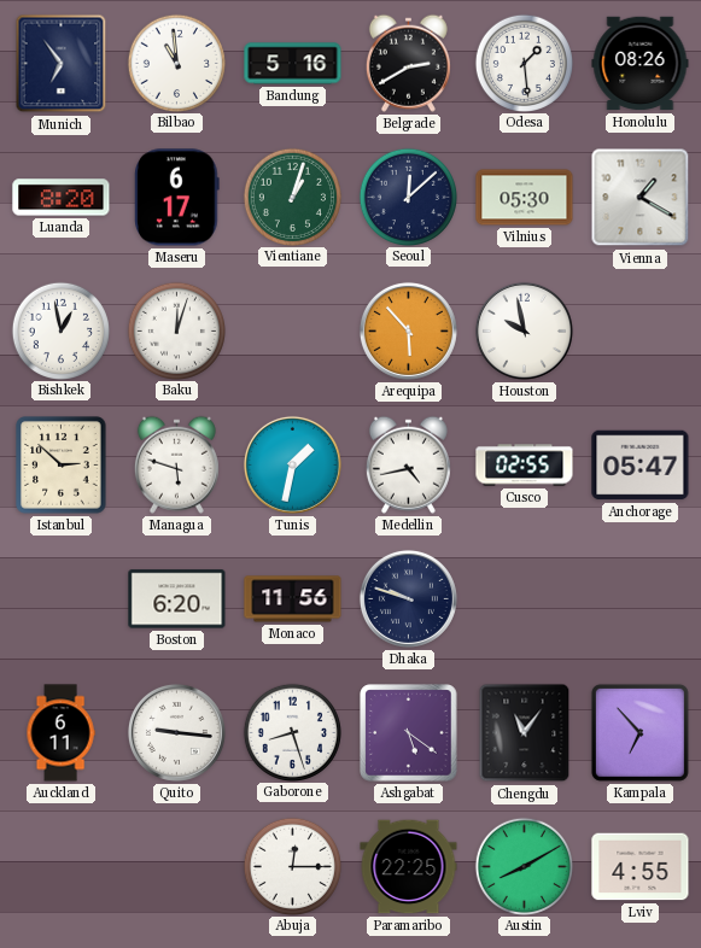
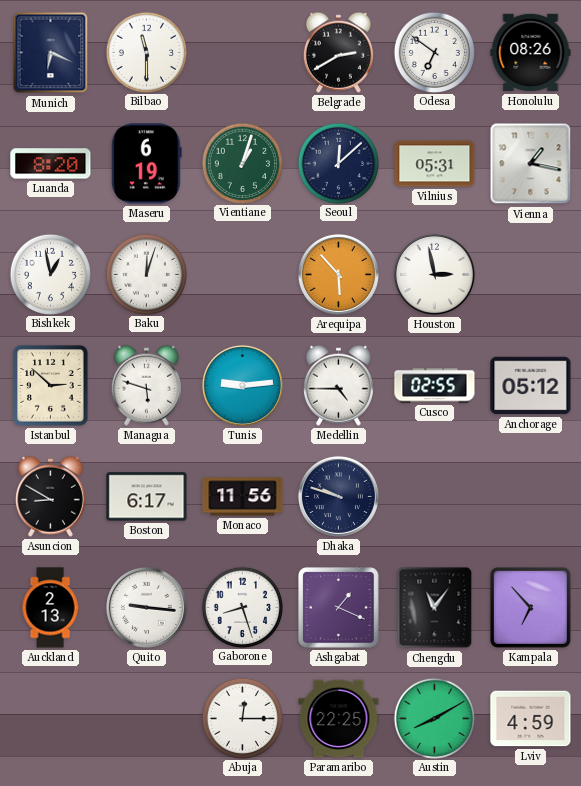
Munich: 6:54 -> 6:19 (51, 53)
Bilbao: 10:59 -> 11:30 (146, 52)
Bandung: 5:16 -> none (293, 64)
Odesa: 1:29 -> 6:51 (434, 52)
Maseru: 6:17 -> 6:19 (147, 164)
Vilnius: 05:30 -> 05:31 (435, 164)
Vienna: 1:20 -> 1:17 (531, 164)
Houston: 9:58 -> 2:58 (434, 274)
Tunis: 1:32 -> 9:14 (242, 385)
Medellin: 4:43 -> 4:45 (338, 385)
Anchorage: 05:47 -> 05:12 (531, 386)
Asuncion: none -> 8:50 (50, 496)
Boston: 6:20 -> 6:17 (147, 497)
Auckland: 6:11 -> 2:13 (50, 608)
Ashgabat: 5:21 -> 1:19 (339, 608)
Lviv: 4:55 -> 4:59 (531, 719)
